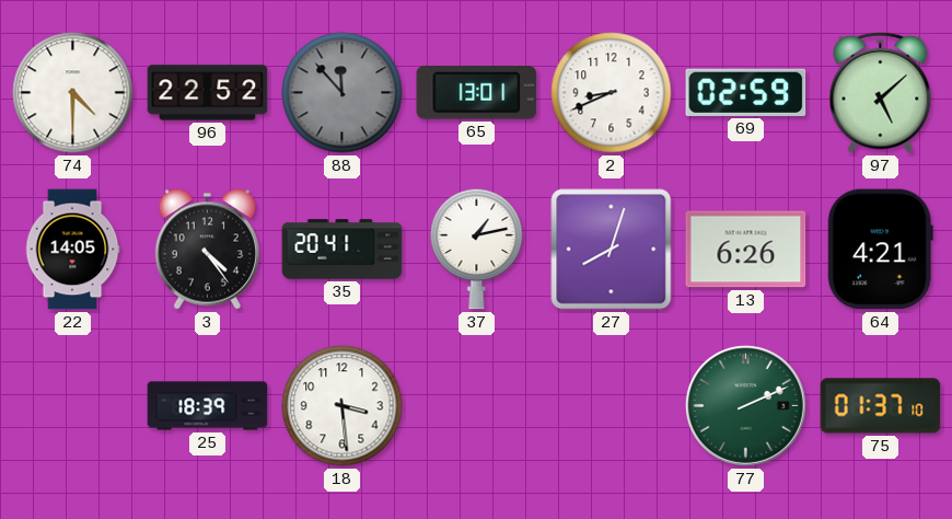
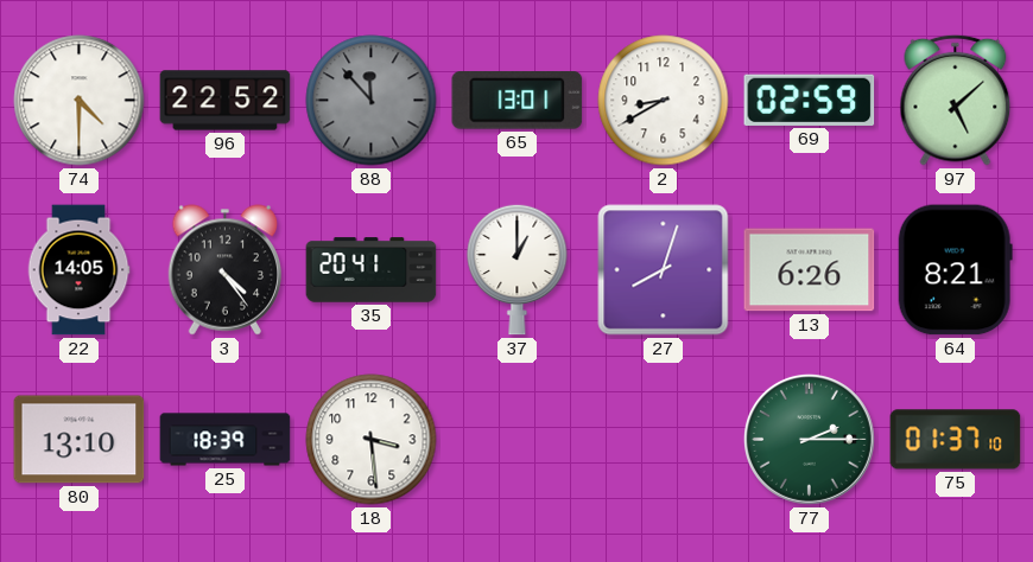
2: 8:41 -> 8:40 (664, 101)
37: 1:13 -> 1:00 (518, 269)
64: 4:21 -> 8:21 (955, 270)
80: none -> 13:10 (80, 440)
77: 2:11 -> 2:15 (809, 439)
